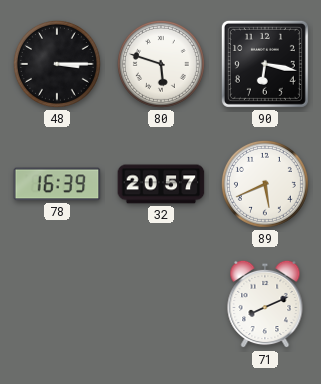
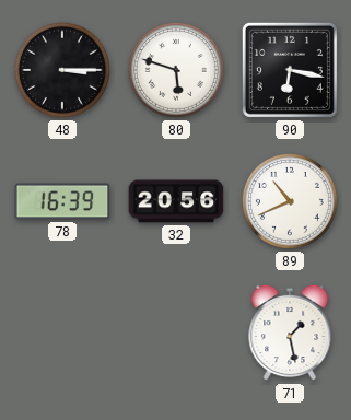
32: 20:57 -> 20:56 (176, 201)
89: 5:41 -> 10:41 (290, 201)
71: 8:11 -> 1:28 (290, 332)
